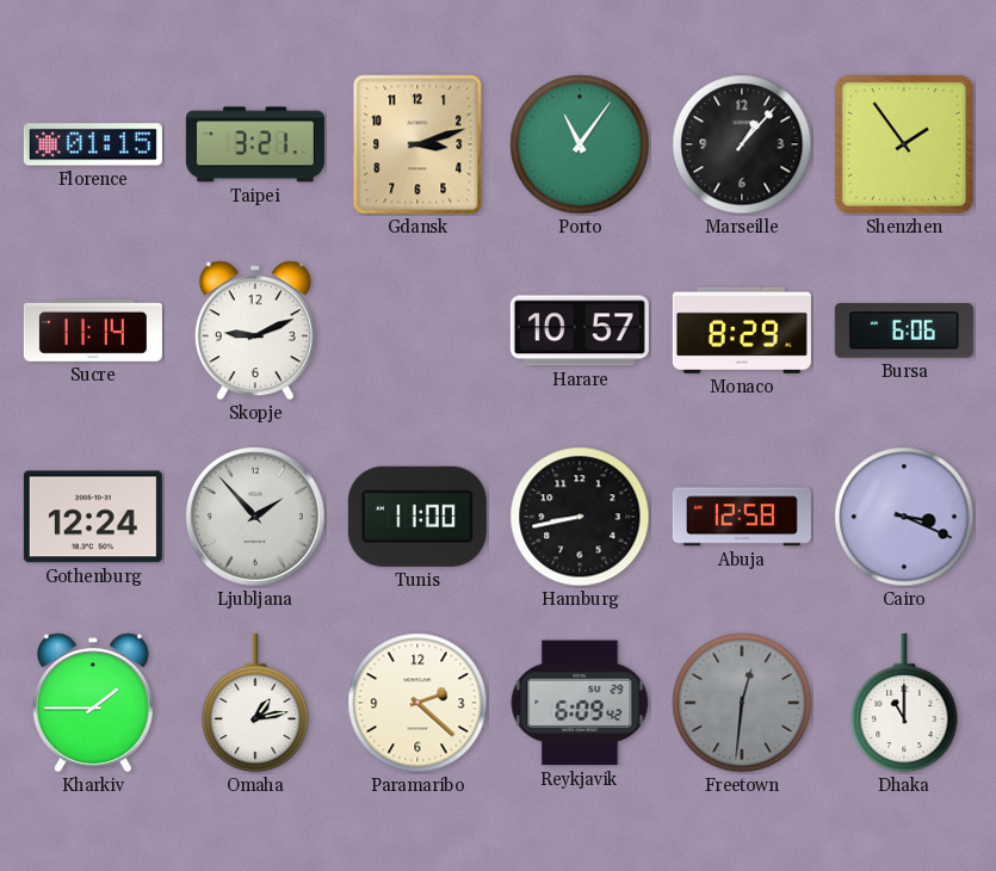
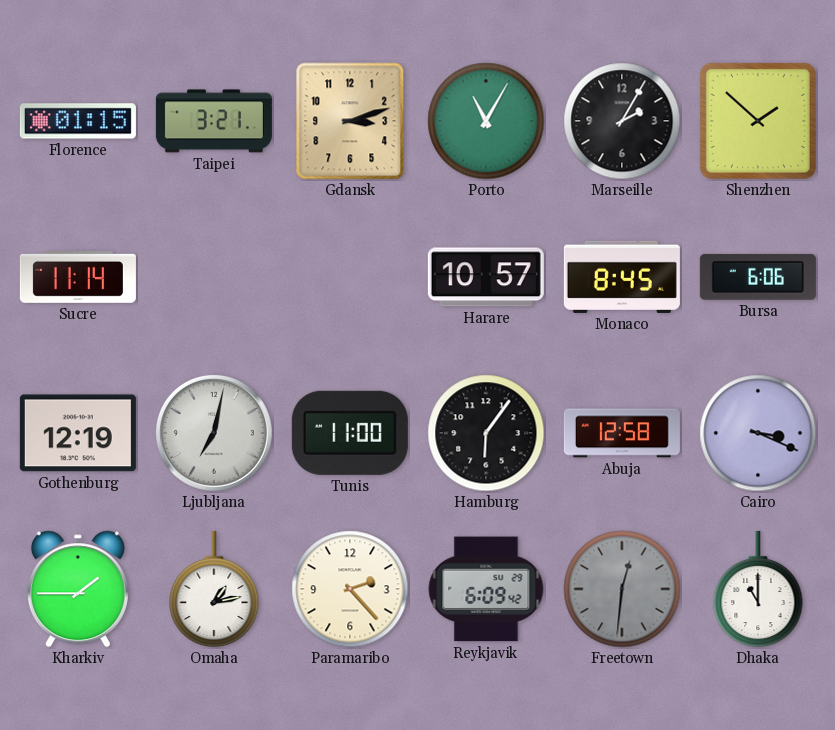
Porto: 11:06 -> 11:05 (486, 121)
Marseille: 1:07 -> 2:05 (622, 121)
Shenzhen: 1:54 -> 1:52 (758, 121)
Skopje: 9:11 -> none (255, 331)
Monaco: 8:29 -> 8:45 (622, 277)
Gothenburg: 12:24 -> 12:19 (78, 433)
Ljubljana: 1:53 -> 7:02 (214, 433)
Hamburg: 8:43 -> 6:06 (486, 433)
Paramaribo: 2:22 -> 2:23 (350, 589)
